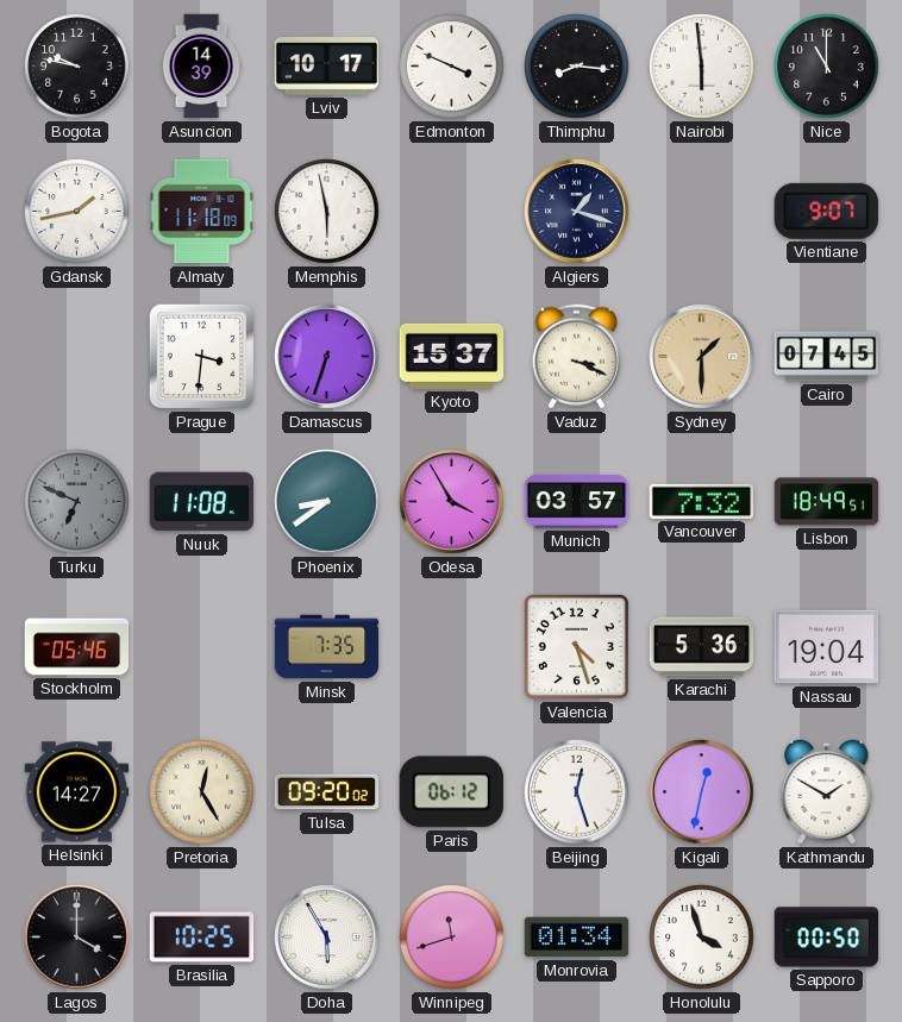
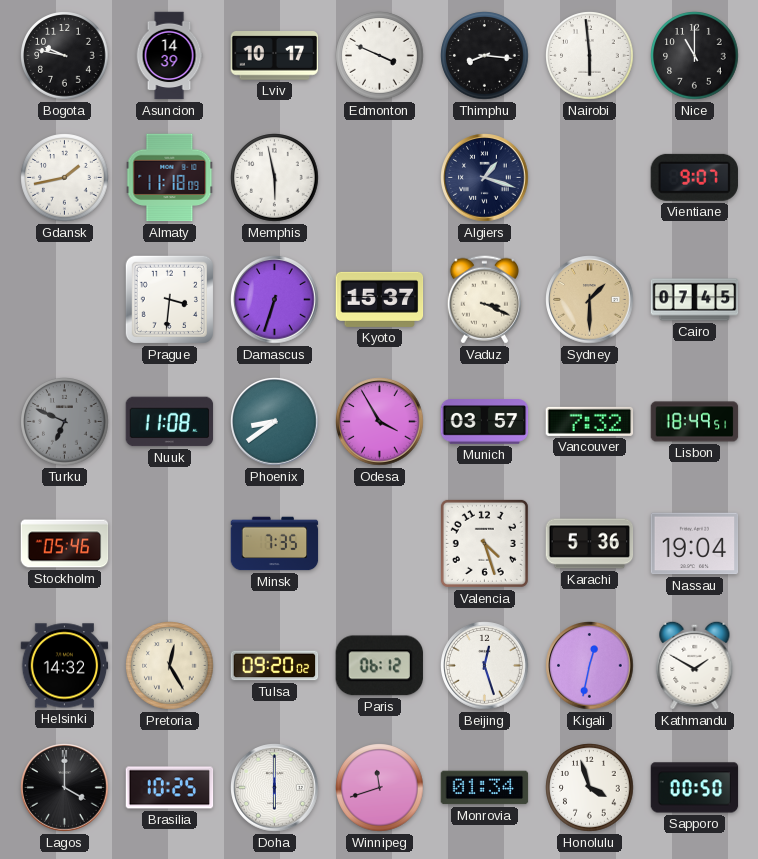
Helsinki: 14:27 -> 14:32 (65, 666)
Doha: 5:55 -> 6:00 (275, 788)
